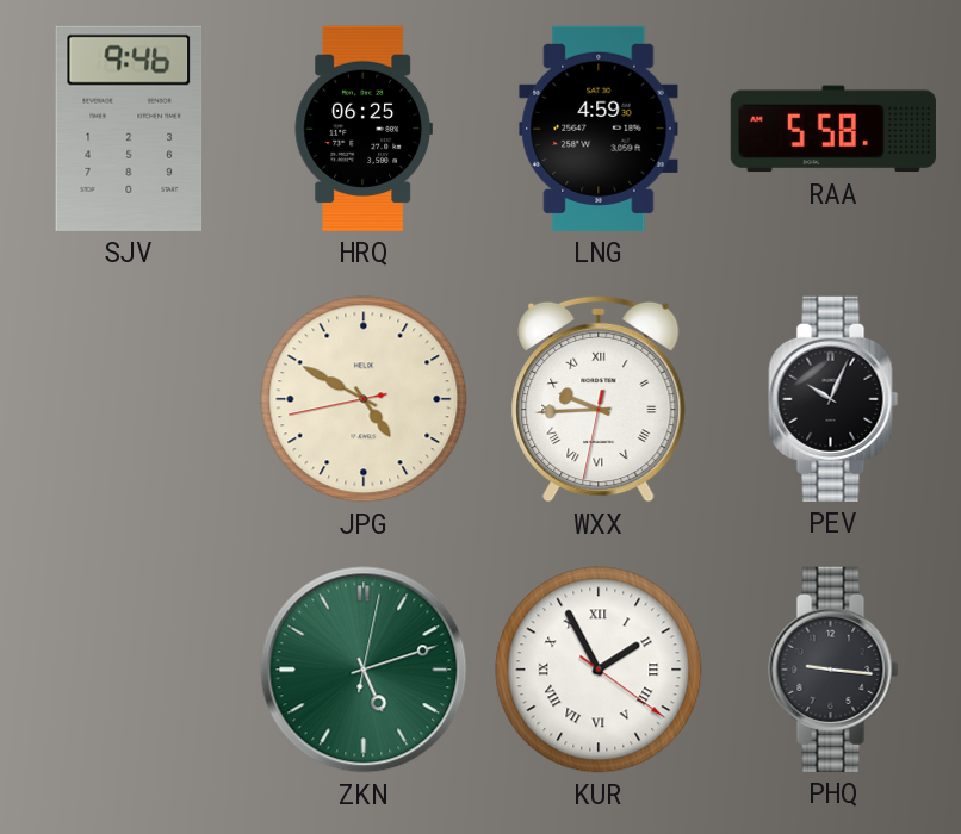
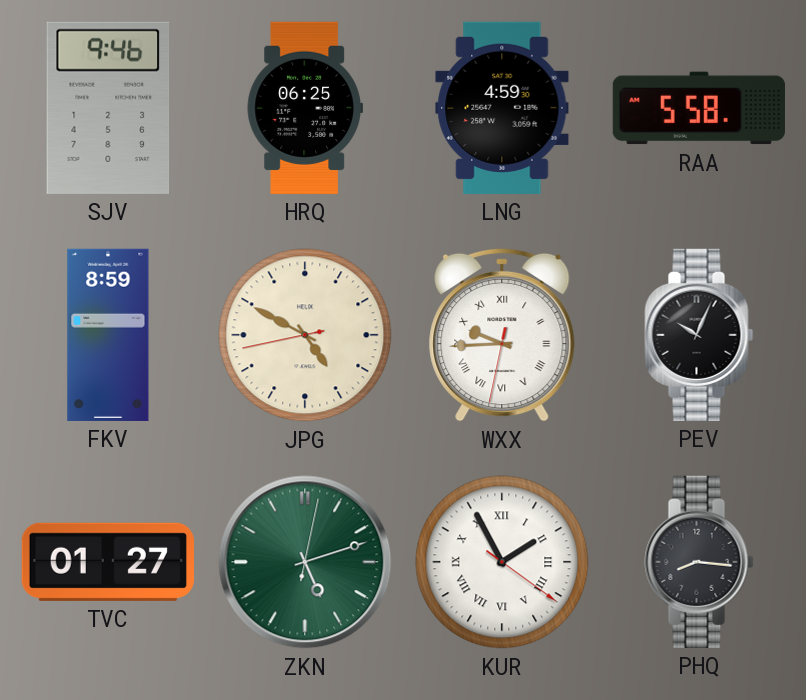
FKV: none -> 8:59 (108, 335)
TVC: none -> 01:27 (108, 562)
PHQ: 9:16 -> 8:16 (699, 562)
